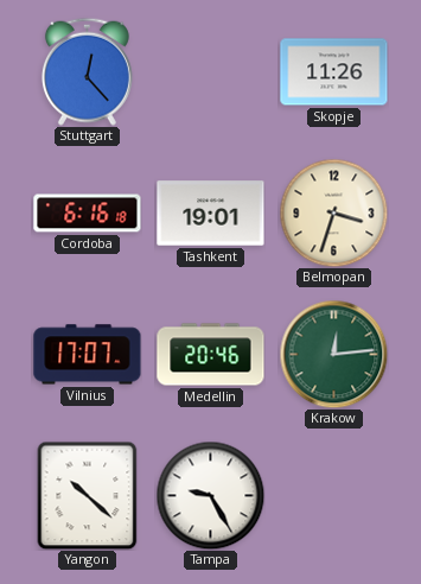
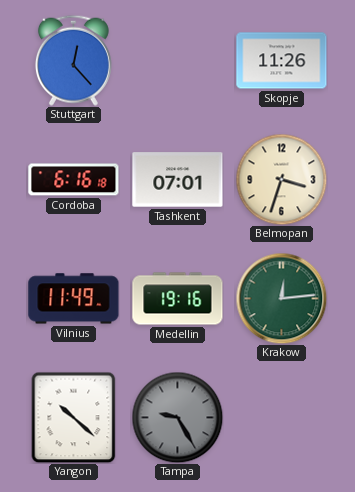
Tashkent: 19:01 -> 07:01 (178, 180)
Vilnius: 17:07 -> 11:49 (74, 299)
Medellin: 20:46 -> 19:16 (178, 299)
Tampa dial: white -> grey (177, 417)
